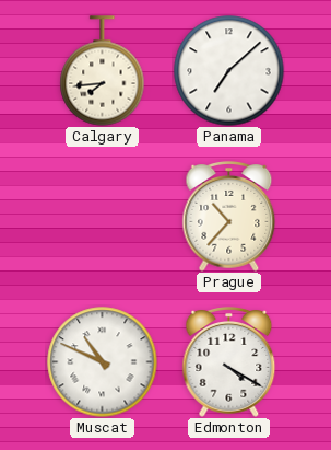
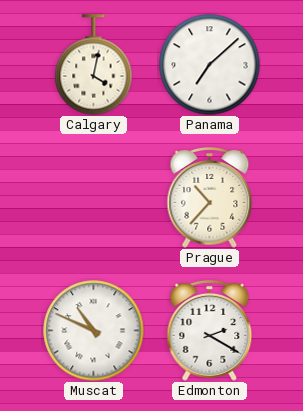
Calgary: 7:44 -> 4:02 (94, 65)
Edmonton: 4:20 -> 2:20 (210, 331)
